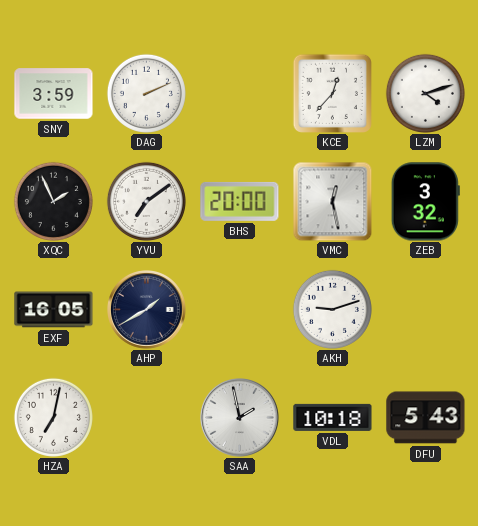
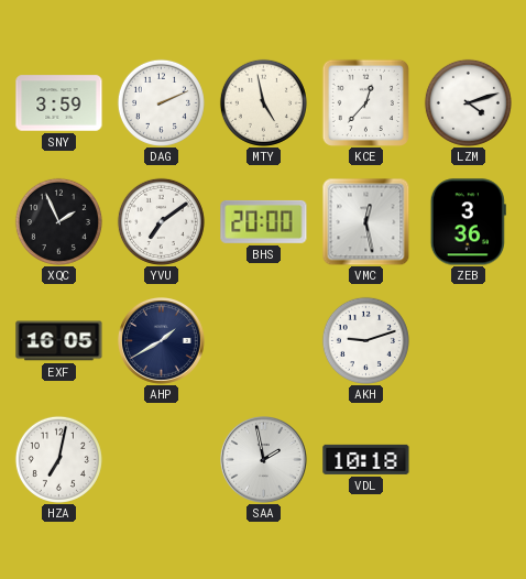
MTY: none -> 4:58 (263, 102)
ZEB: 3:32 -> 3:36 (468, 222)
DFU: 5:43 -> none (426, 418)
